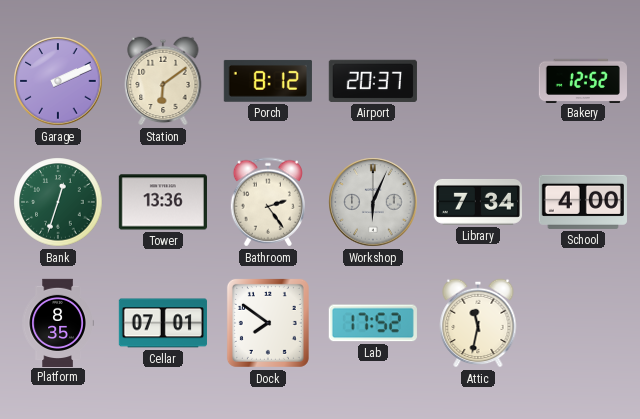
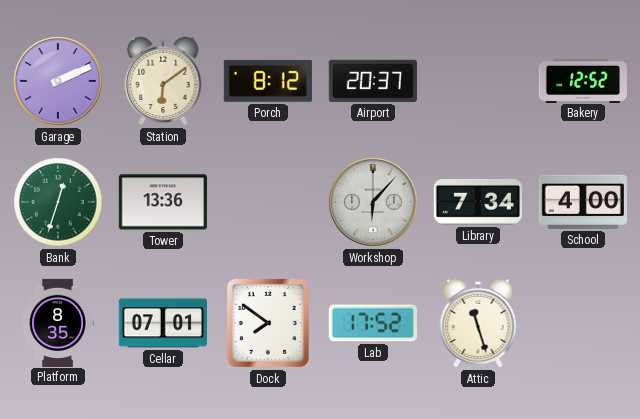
Bathroom: 2:24 -> none (268, 202)
Workshop: 6:04 -> 6:07 (373, 202)
Attic: 11:32 -> 11:27 (478, 323)
